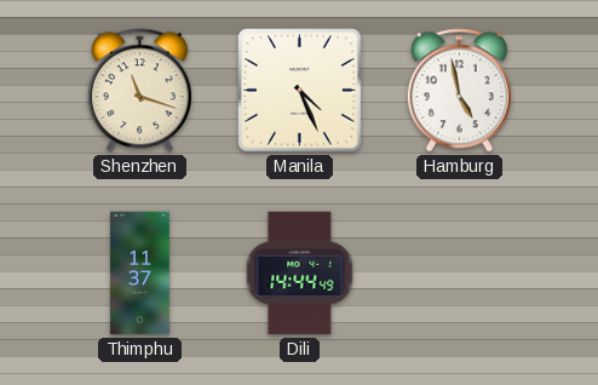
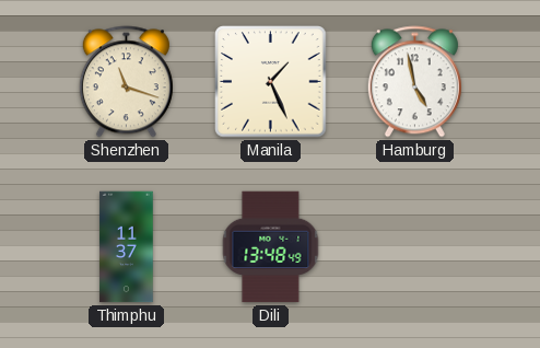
Manila: 4:26 -> 1:26 (271, 82)
Dili: 14:44 -> 13:48 (271, 247)
